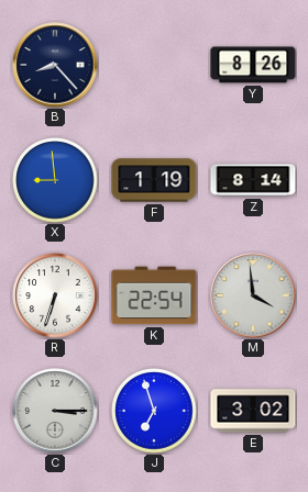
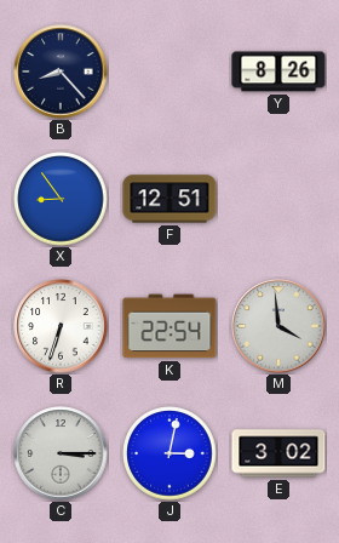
X: 8:59 -> 8:54 (61, 199)
F: 1:19 -> 12:51 (169, 199)
Z: 8:14 -> none (253, 180)
J: 6:57 -> 3:02 (169, 453)
